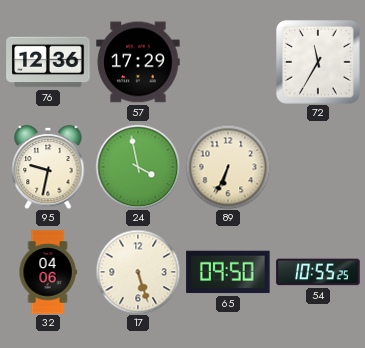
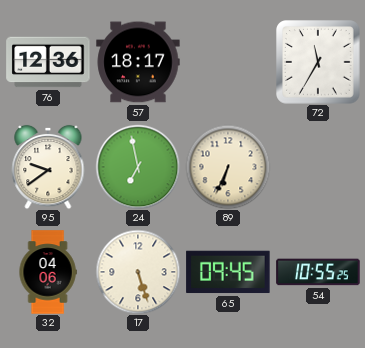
57: 17:29 -> 18:17 (138, 62)
95: 9:32 -> 9:39 (48, 167)
24: 3:58 -> 6:58 (138, 167)
65: 09:50 -> 09:45 (228, 272)
